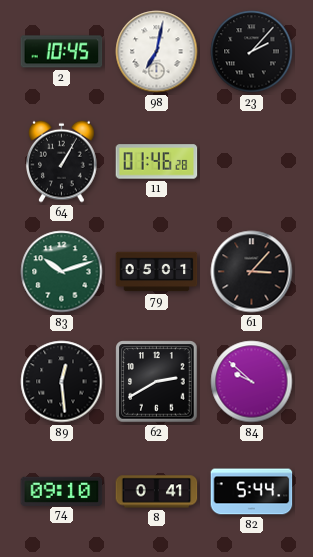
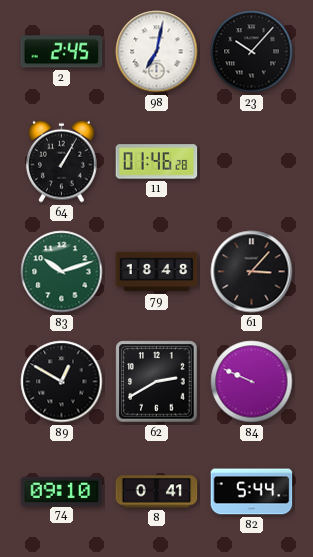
2: 10:45 -> 2:45 (62, 52)
23: 2:07 -> 10:07 (252, 52)
79: 05:01 -> 18:48 (157, 272)
89: 12:29 -> 12:50 (62, 382)
84: 9:52 -> 9:49 (252, 382)
